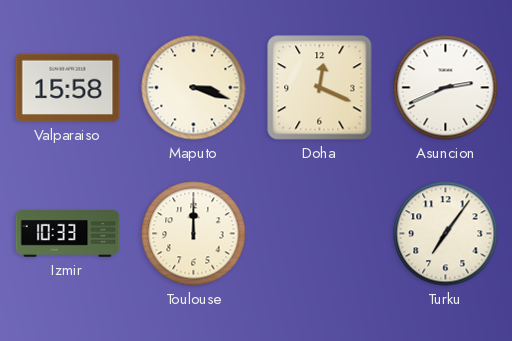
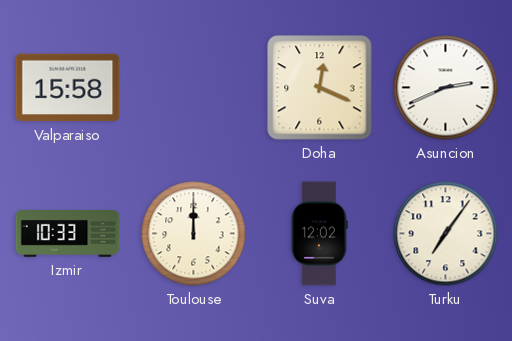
Maputo: 3:18 -> none (194, 88)
Suva: none -> 12:02 (320, 234)
